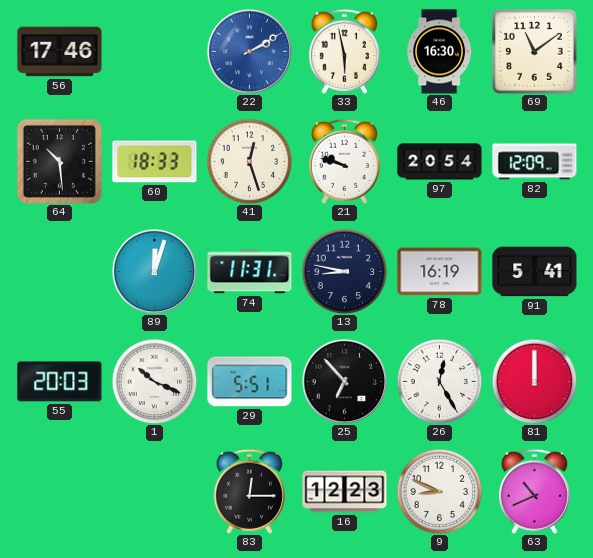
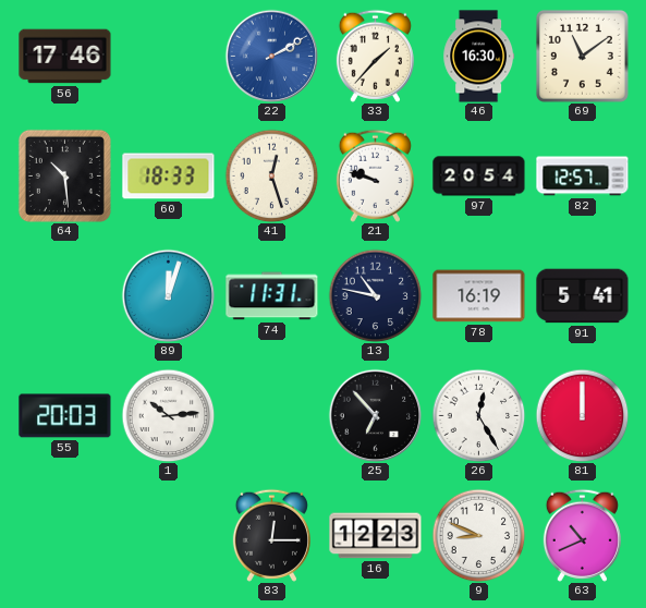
33: 5:58 -> 1:37 (375, 56)
82: 12:09 -> 12:57 (583, 177)
13: 8:47 -> 10:47 (375, 295)
1: 10:19 -> 10:14 (168, 415)
29: 5:51 -> none (250, 382)
